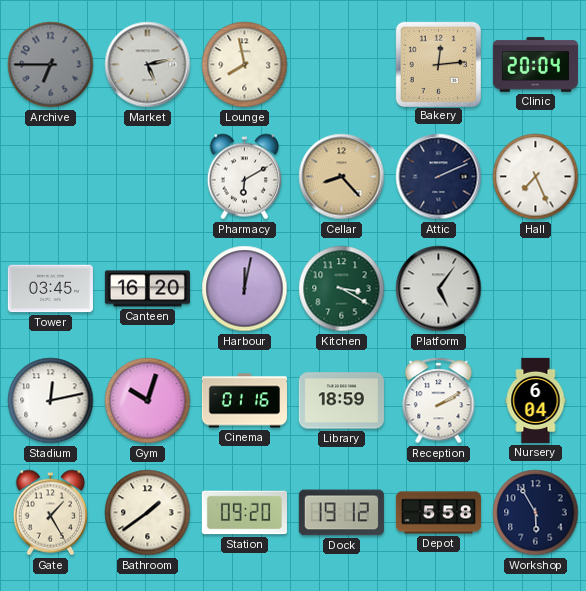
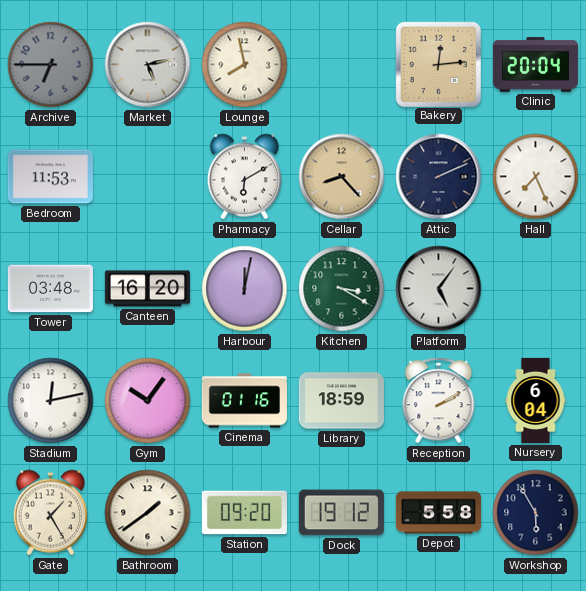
Bedroom: none -> 11:53 (50, 177)
Tower: 03:45 -> 03:48 (50, 289)
Gym: 10:03 -> 10:06 (148, 401)
